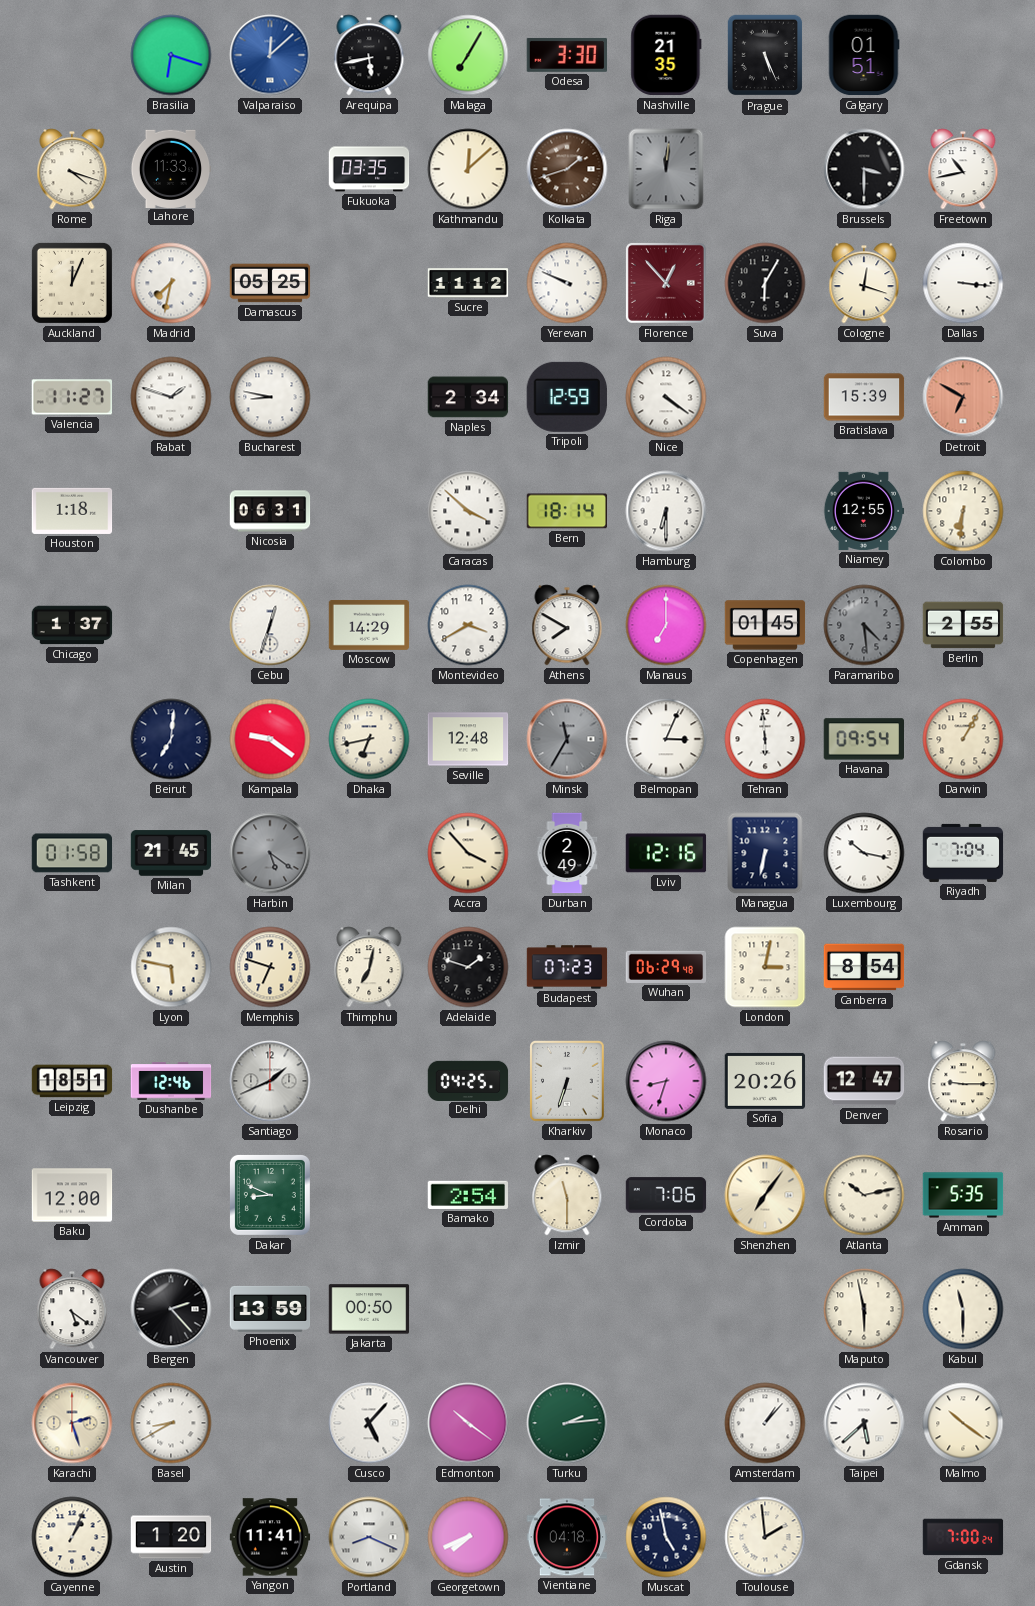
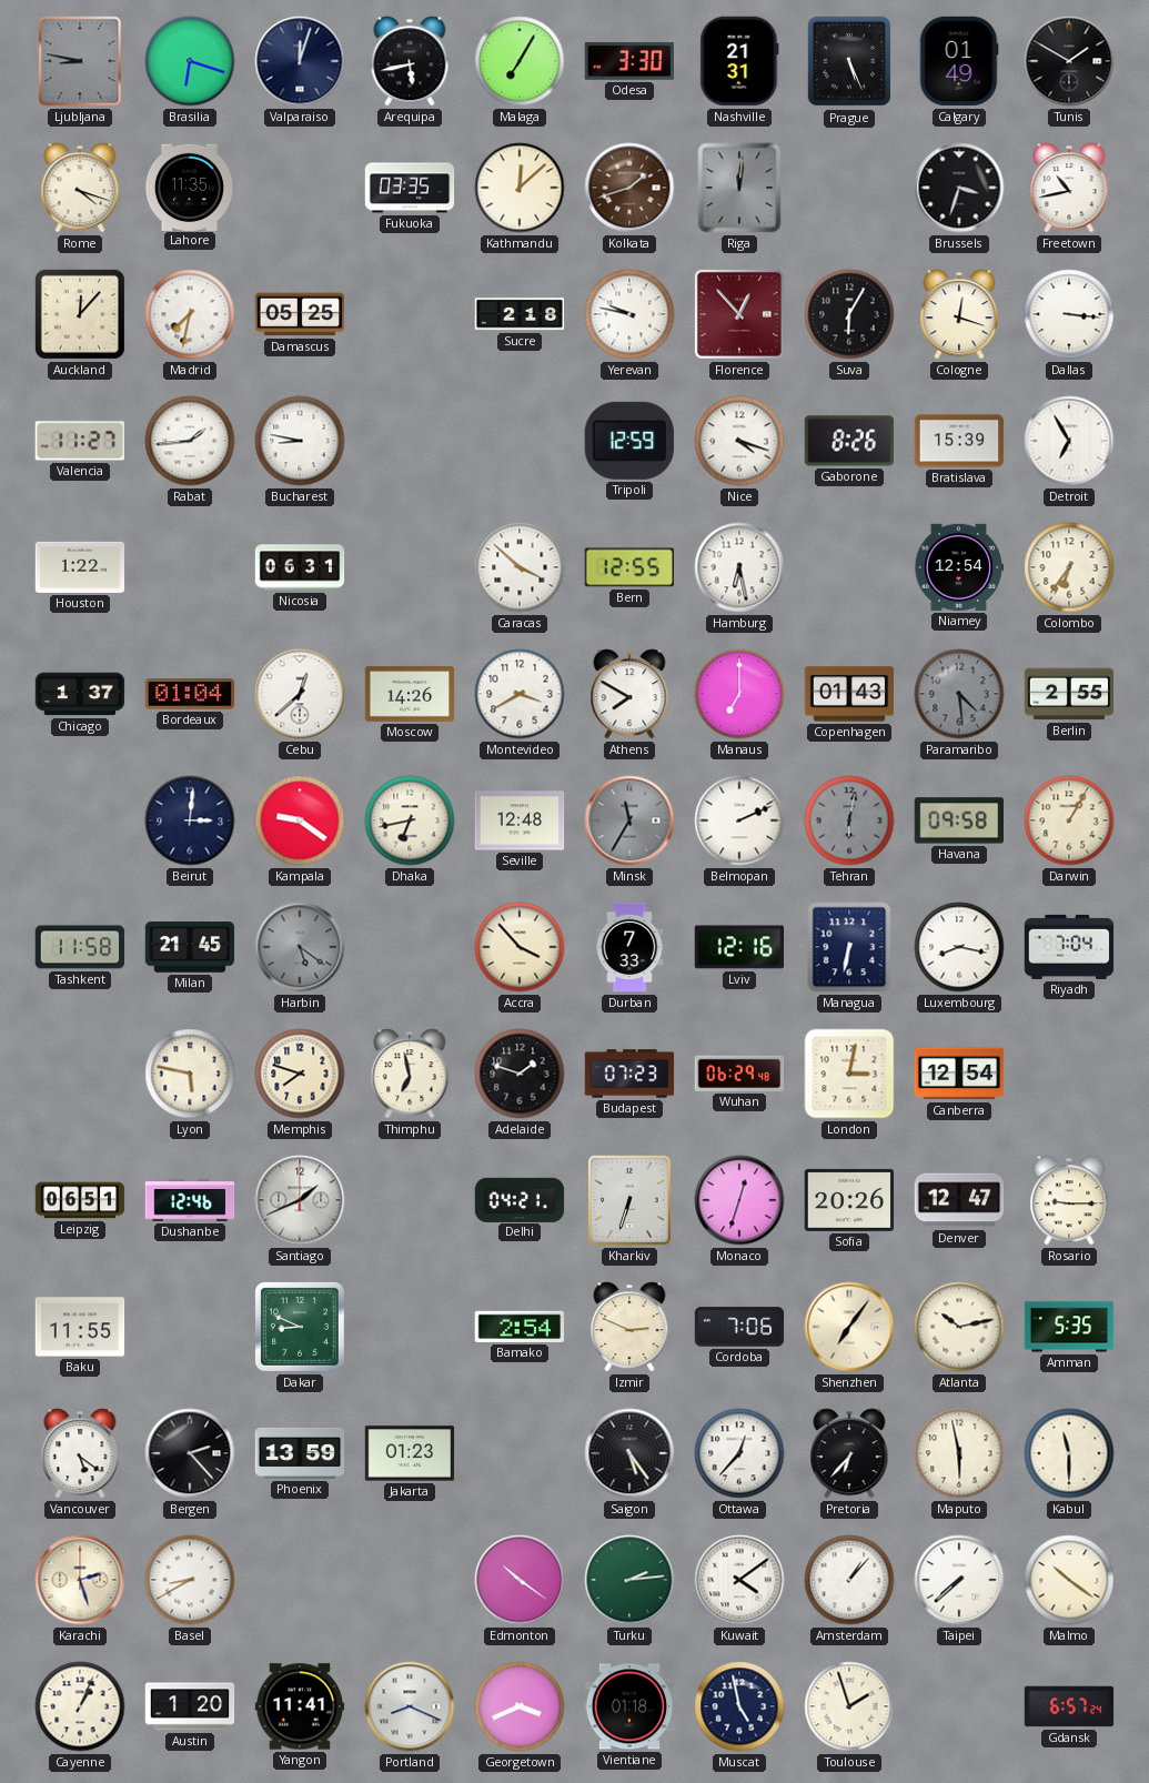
Ljubljana: none -> 8:47 (80, 61)
Valparaiso: 12:08 -> 12:03 (300, 61)
Valparaiso dial: blue -> navy (300, 61)
Nashville: 21:35 -> 21:31 (739, 61)
Calgary: 01:51 -> 01:49 (959, 61)
Tunis: none -> 1:50 (1069, 61)
Lahore: 11:33 -> 11:35 (190, 187)
Brussels: 3:30 -> 3:33 (959, 188)
Auckland: 12:04 -> 12:07 (80, 314)
Sucre: 11:12 -> 2:18 (520, 314)
Yerevan: 9:49 -> 9:47 (629, 314)
Rabat: 1:48 -> 1:44 (190, 441)
Naples: 2:34 -> none (468, 397)
Nice: 4:21 -> 4:18 (739, 441)
Gaborone: none -> 8:26 (849, 441)
Detroit: 6:50 -> 6:55 (1069, 441)
Detroit dial: salmon -> white (1069, 441)
Houston: 1:18 -> 1:22 (80, 567)
Bern: 18:14 -> 12:55 (629, 567)
Hamburg: 6:30 -> 6:28 (739, 567)
Niamey: 12:55 -> 12:54 (959, 567)
Colombo: 6:31 -> 6:36 (1069, 567)
Bordeaux: none -> 01:04 (190, 694)
Cebu: 12:33 -> 12:38 (300, 694)
Moscow: 14:29 -> 14:26 (410, 694)
Copenhagen: 01:45 -> 01:43 (849, 694)
Beirut: 7:01 -> 3:01 (190, 820)
Belmopan: 3:04 -> 2:11 (739, 820)
Tehran: 5:59 -> 6:02 (849, 820)
Tehran dial: white -> grey (849, 820)
Havana: 09:54 -> 09:58 (958, 820)
Tashkent: 01:58 -> 11:58 (80, 947)
Durban: 2:49 -> 7:33 (629, 947)
Luxembourg: 10:17 -> 8:17 (959, 947)
Memphis: 6:48 -> 7:48 (300, 1074)
Thimphu: 7:02 -> 6:58 (410, 1074)
Canberra: 8:54 -> 12:54 (959, 1074)
Leipzig: 18:51 -> 06:51 (80, 1200)
Delhi: 04:25 -> 04:21 (520, 1199)
Monaco: 8:33 -> 12:33 (739, 1200)
Baku: 12:00 -> 11:55 (80, 1327)
Izmir: 11:30 -> 2:49 (629, 1327)
Jakarta: 00:50 -> 01:23 (410, 1453)
Saigon: none -> 5:24 (629, 1453)
Ottawa: none -> 12:37 (739, 1453)
Pretoria: none -> 6:37 (849, 1453)
Cusco: 5:07 -> none (369, 1423)
Kuwait: none -> 4:09 (739, 1580)
Taipei: 5:38 -> 7:38 (959, 1580)
Georgetown: 7:41 -> 3:41 (520, 1706)
Vientiane: 04:18 -> 01:18 (629, 1706)
Toulouse: 1:59 -> 1:57 (849, 1706)
Gdansk: 7:00 -> 6:57 (1069, 1706)
